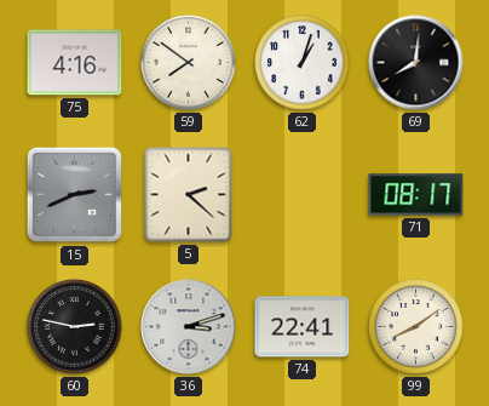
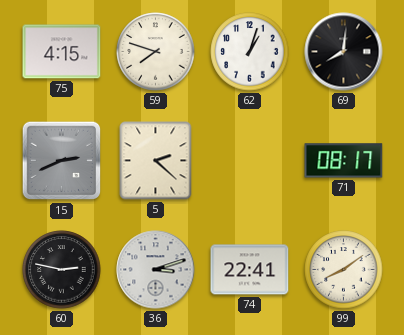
75: 4:16 -> 4:15 (62, 52)
59: 7:51 -> 7:48 (156, 52)
